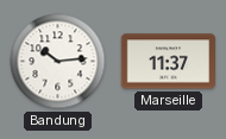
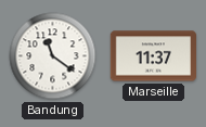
Bandung: 10:14 -> 11:21 (53, 56)
